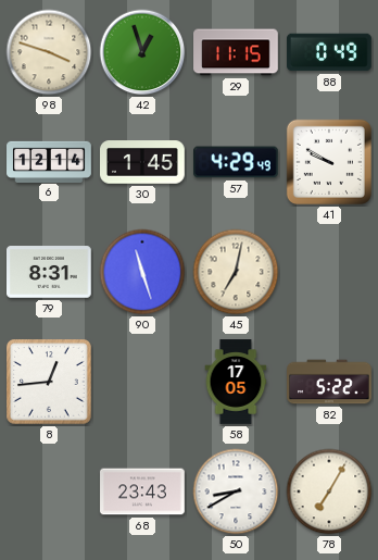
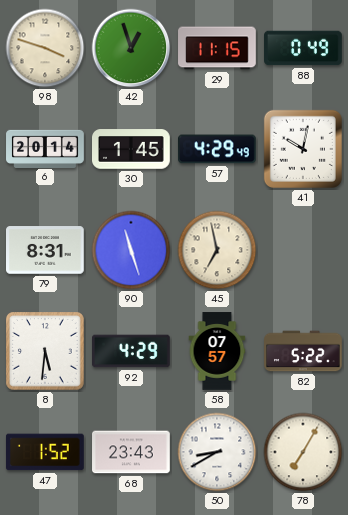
6: 12:14 -> 20:14 (45, 148)
41: 9:50 -> 10:02 (303, 149)
45: 7:02 -> 6:58 (217, 250)
8: 12:44 -> 5:31 (46, 352)
92: none -> 4:29 (132, 351)
58: 17:05 -> 07:57 (217, 351)
47: none -> 1:52 (45, 452)
